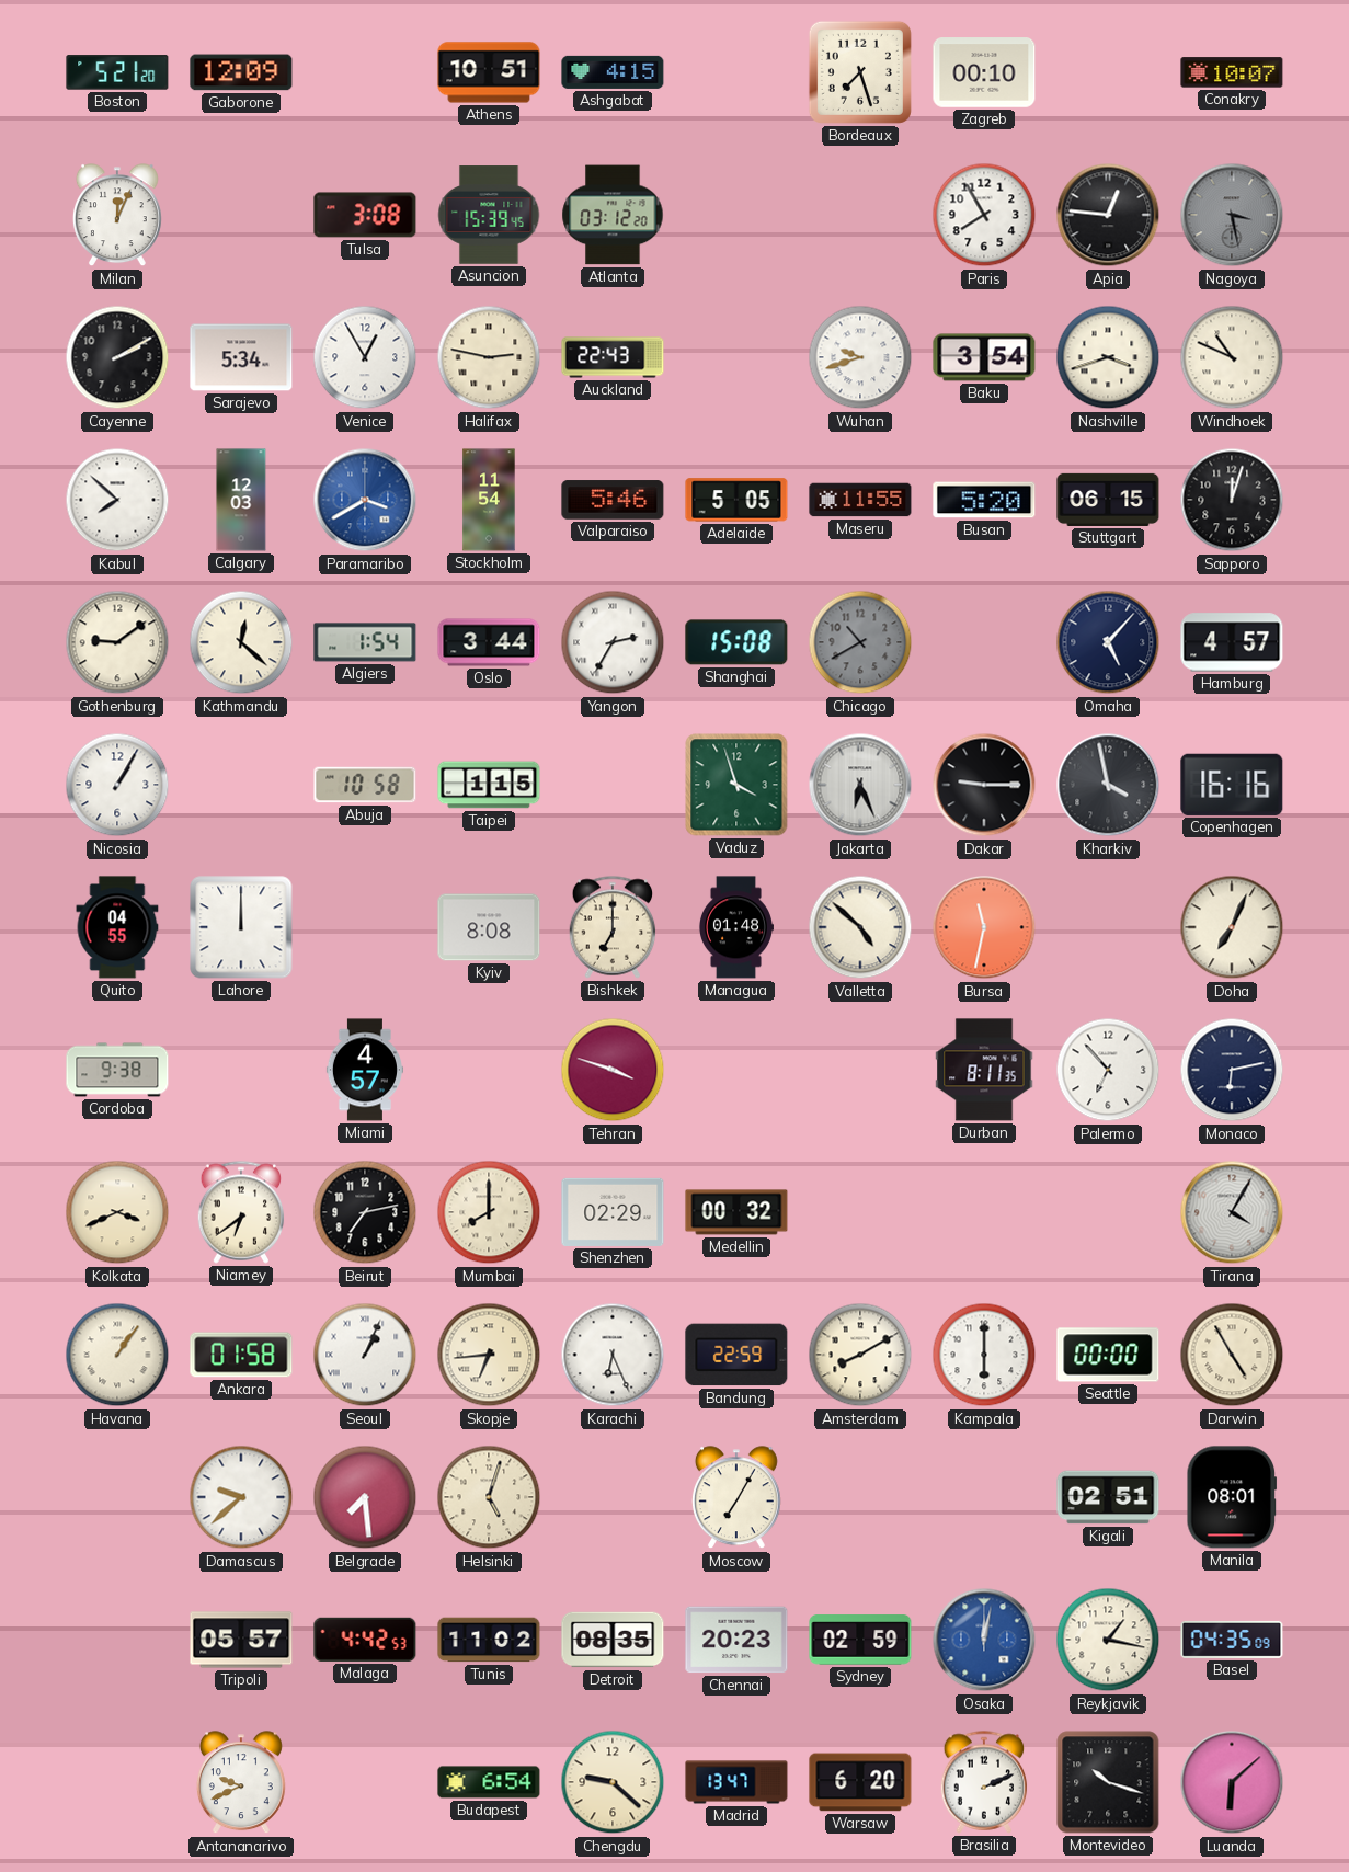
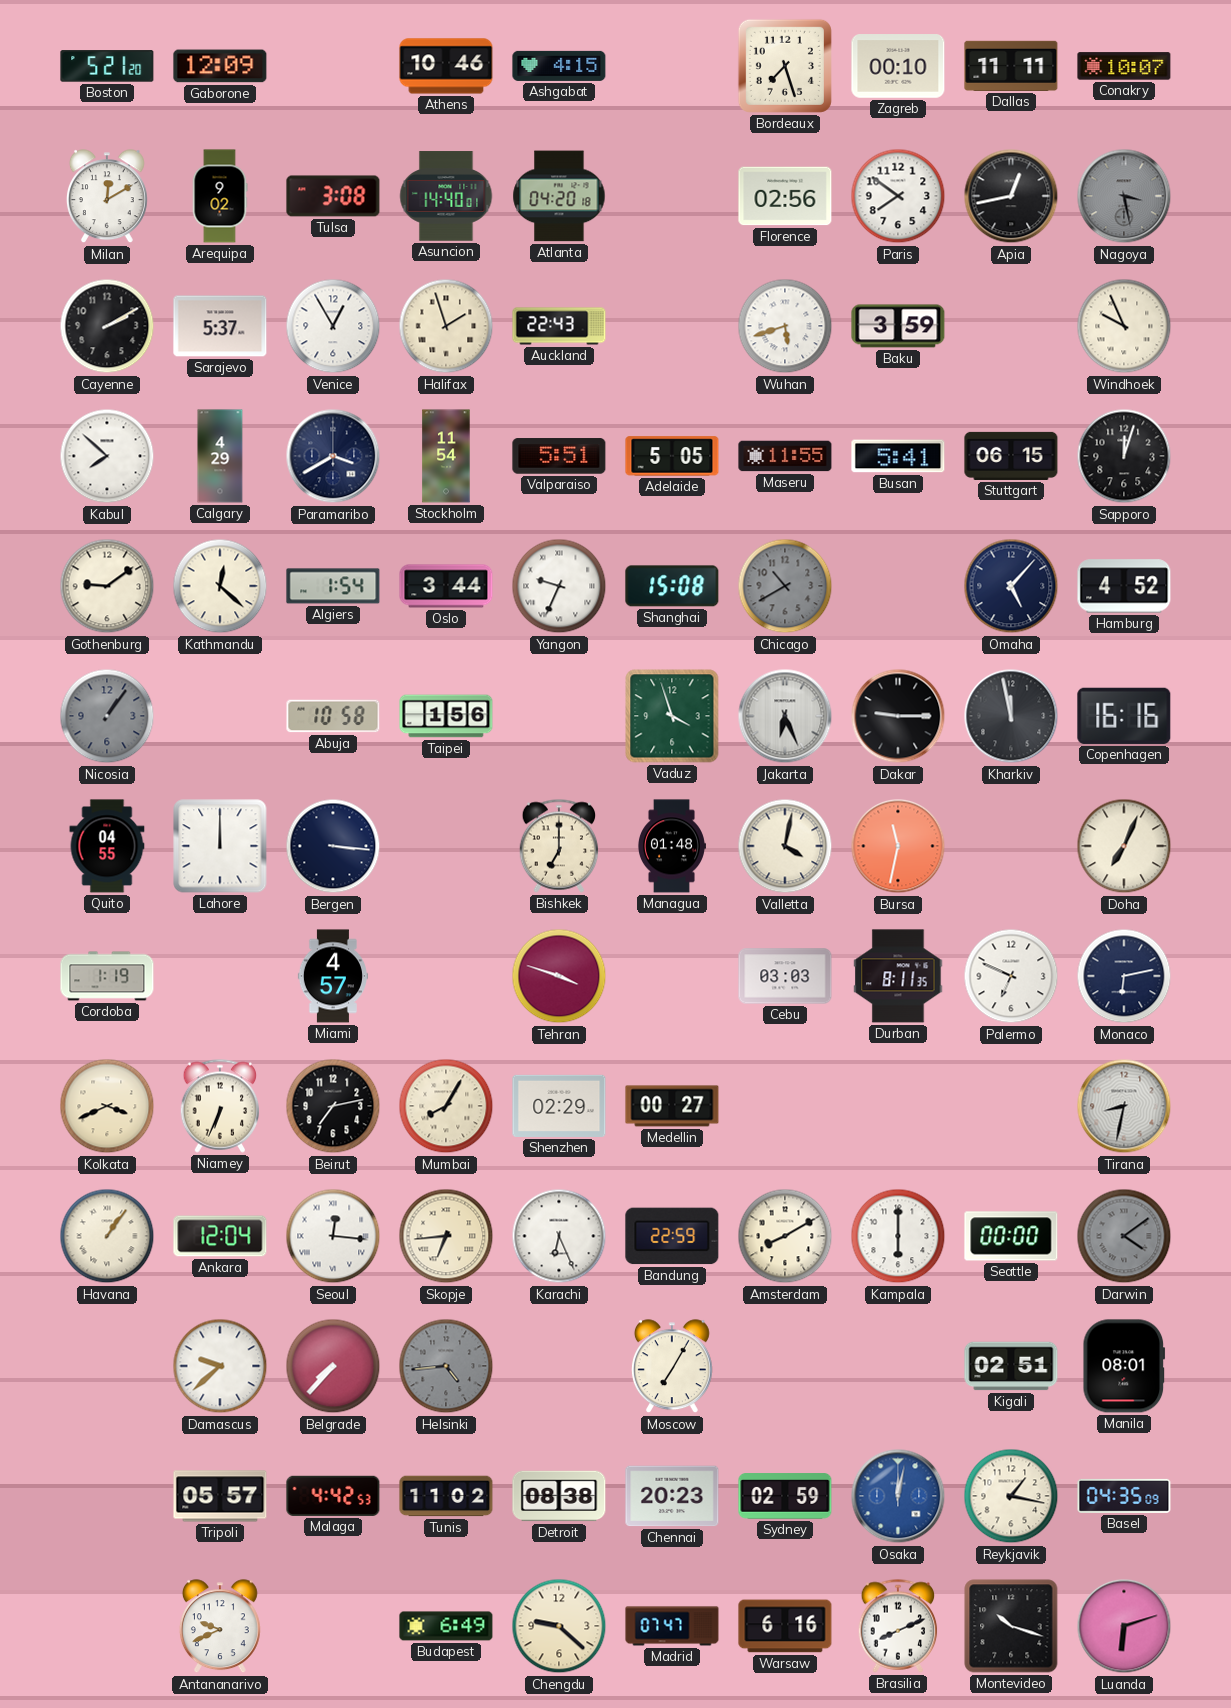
Athens: 10:51 -> 10:46 (446, 66)
Dallas: none -> 11:11 (1011, 66)
Milan: 12:04 -> 12:10 (107, 197)
Arequipa: none -> 9:02 (220, 196)
Asuncion: 15:39 -> 14:40 (446, 196)
Atlanta: 03:12 -> 04:20 (559, 196)
Florence: none -> 02:56 (785, 196)
Paris: 7:55 -> 7:51 (898, 196)
Apia: 12:46 -> 12:43 (1011, 196)
Sarajevo: 5:34 -> 5:37 (220, 326)
Halifax: 2:47 -> 1:57 (446, 326)
Wuhan: 9:42 -> 5:42 (785, 326)
Baku: 3:54 -> 3:59 (898, 326)
Nashville: 3:42 -> none (1108, 357)
Windhoek: 10:49 -> 9:56 (1124, 326)
Calgary: 12:03 -> 4:29 (220, 456)
Paramaribo dial: blue -> navy (333, 456)
Valparaiso: 5:46 -> 5:51 (559, 456)
Busan: 5:20 -> 5:41 (898, 456)
Yangon: 2:35 -> 9:34 (559, 586)
Hamburg: 4:57 -> 4:52 (1124, 586)
Nicosia: 1:05 -> 1:06 (107, 716)
Nicosia dial: white -> grey (107, 716)
Taipei: 1:15 -> 1:56 (446, 716)
Kharkiv: 3:58 -> 11:58 (1011, 716)
Bergen: none -> 3:16 (333, 846)
Kyiv: 8:08 -> none (489, 927)
Valletta: 4:52 -> 4:02 (785, 846)
Cordoba: 9:38 -> 1:19 (107, 976)
Cebu: none -> 03:03 (785, 976)
Palermo: 6:53 -> 6:49 (1011, 976)
Niamey: 6:39 -> 6:34 (220, 1106)
Mumbai: 8:00 -> 8:05 (446, 1106)
Medellin: 00:32 -> 00:27 (672, 1106)
Tirana: 4:05 -> 8:32 (1124, 1106)
Ankara: 01:58 -> 12:04 (220, 1236)
Seoul: 1:04 -> 12:16 (333, 1236)
Darwin: 4:55 -> 4:09 (1124, 1236)
Darwin dial: cream -> grey (1124, 1236)
Belgrade: 7:29 -> 7:37 (333, 1366)
Helsinki: 5:03 -> 4:44 (446, 1366)
Helsinki dial: cream -> grey (446, 1366)
Detroit: 08:35 -> 08:38 (559, 1496)
Budapest: 6:54 -> 6:49 (446, 1626)
Madrid: 13:47 -> 07:47 (672, 1626)
Warsaw: 6:20 -> 6:16 (785, 1626)
Brasilia: 2:11 -> 8:11 (898, 1626)
Luanda: 6:08 -> 6:12 (1124, 1626)
